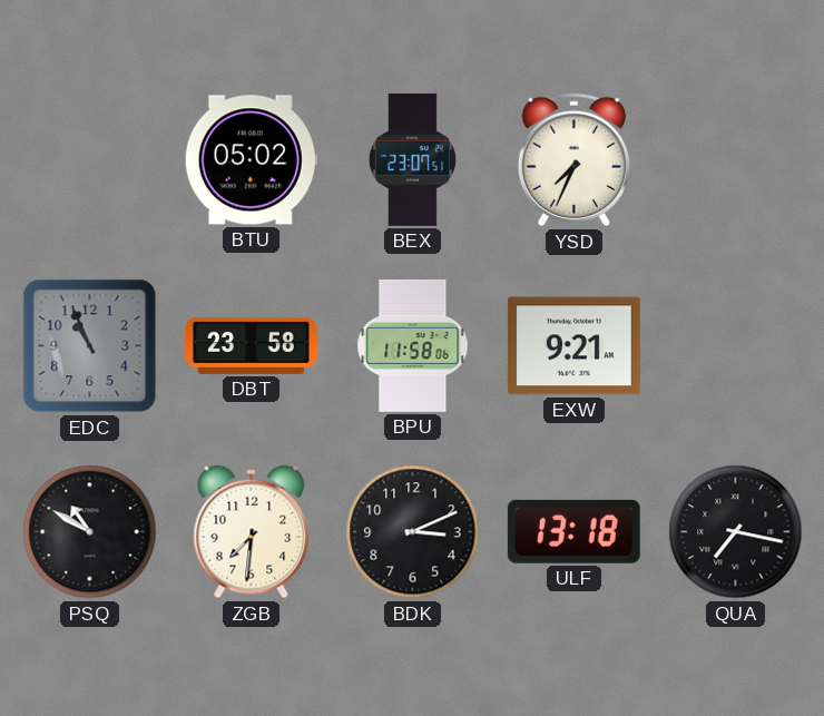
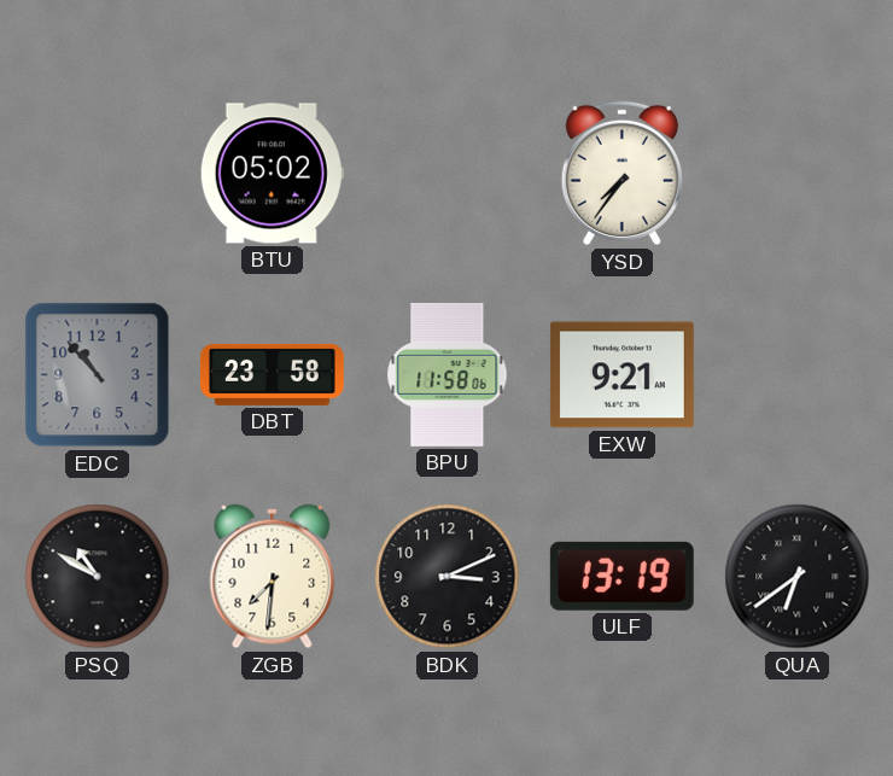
BEX: 23:07 -> none (412, 159)
YSD: 7:34 -> 7:36 (621, 174)
EDC: 10:56 -> 10:53 (98, 375)
ULF: 13:18 -> 13:19 (621, 576)
QUA: 7:17 -> 6:39 (798, 577)
